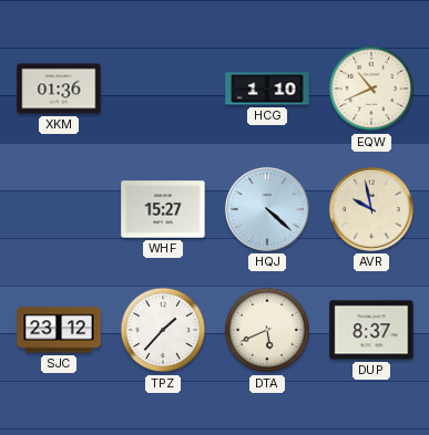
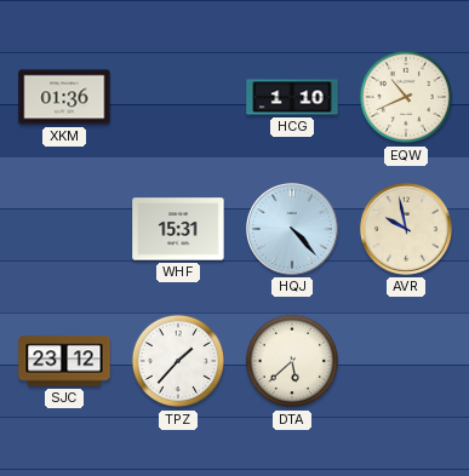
WHF: 15:27 -> 15:31 (178, 229)
HQJ: 4:22 -> 4:23 (292, 229)
DTA: 5:41 -> 5:38 (292, 361)
DUP: 8:37 -> none (371, 330)
